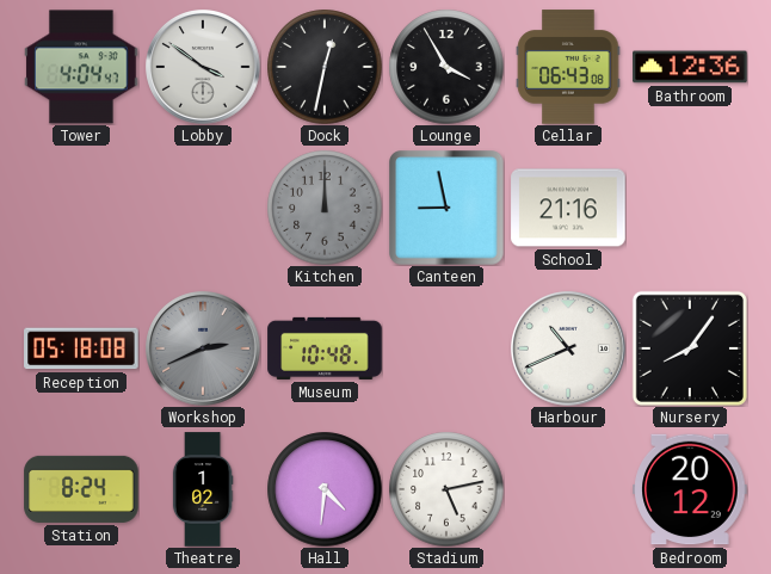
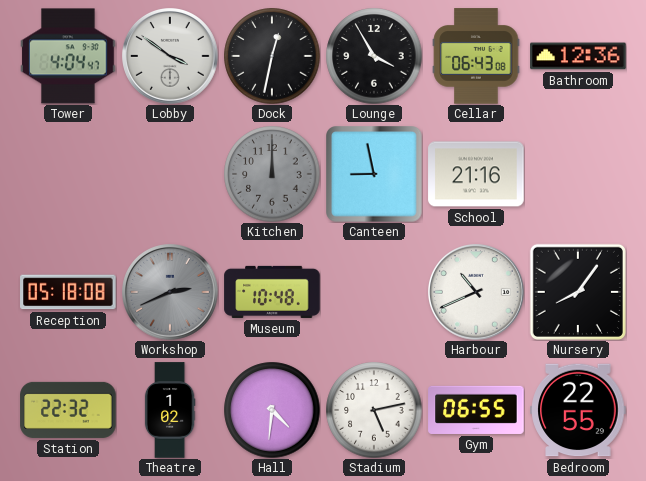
Station: 8:24 -> 22:32 (68, 410)
Gym: none -> 06:55 (476, 410)
Bedroom: 20:12 -> 22:55 (578, 410)
